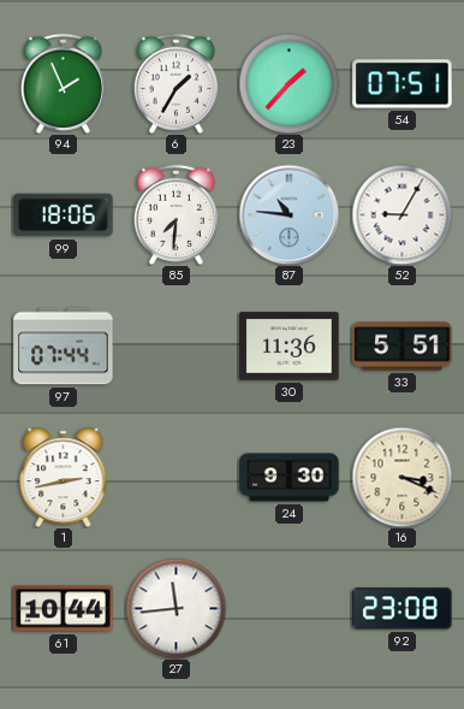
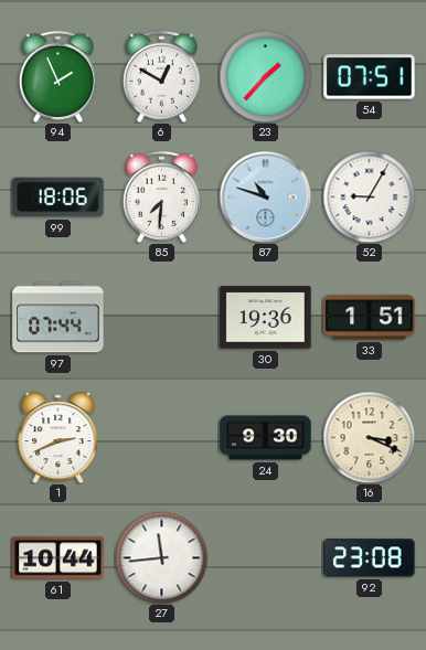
6: 1:35 -> 12:50 (161, 76)
87: 10:46 -> 10:48 (265, 196)
30: 11:36 -> 19:36 (266, 318)
33: 5:51 -> 1:51 (370, 318)
1: 2:43 -> 2:41 (58, 438)
